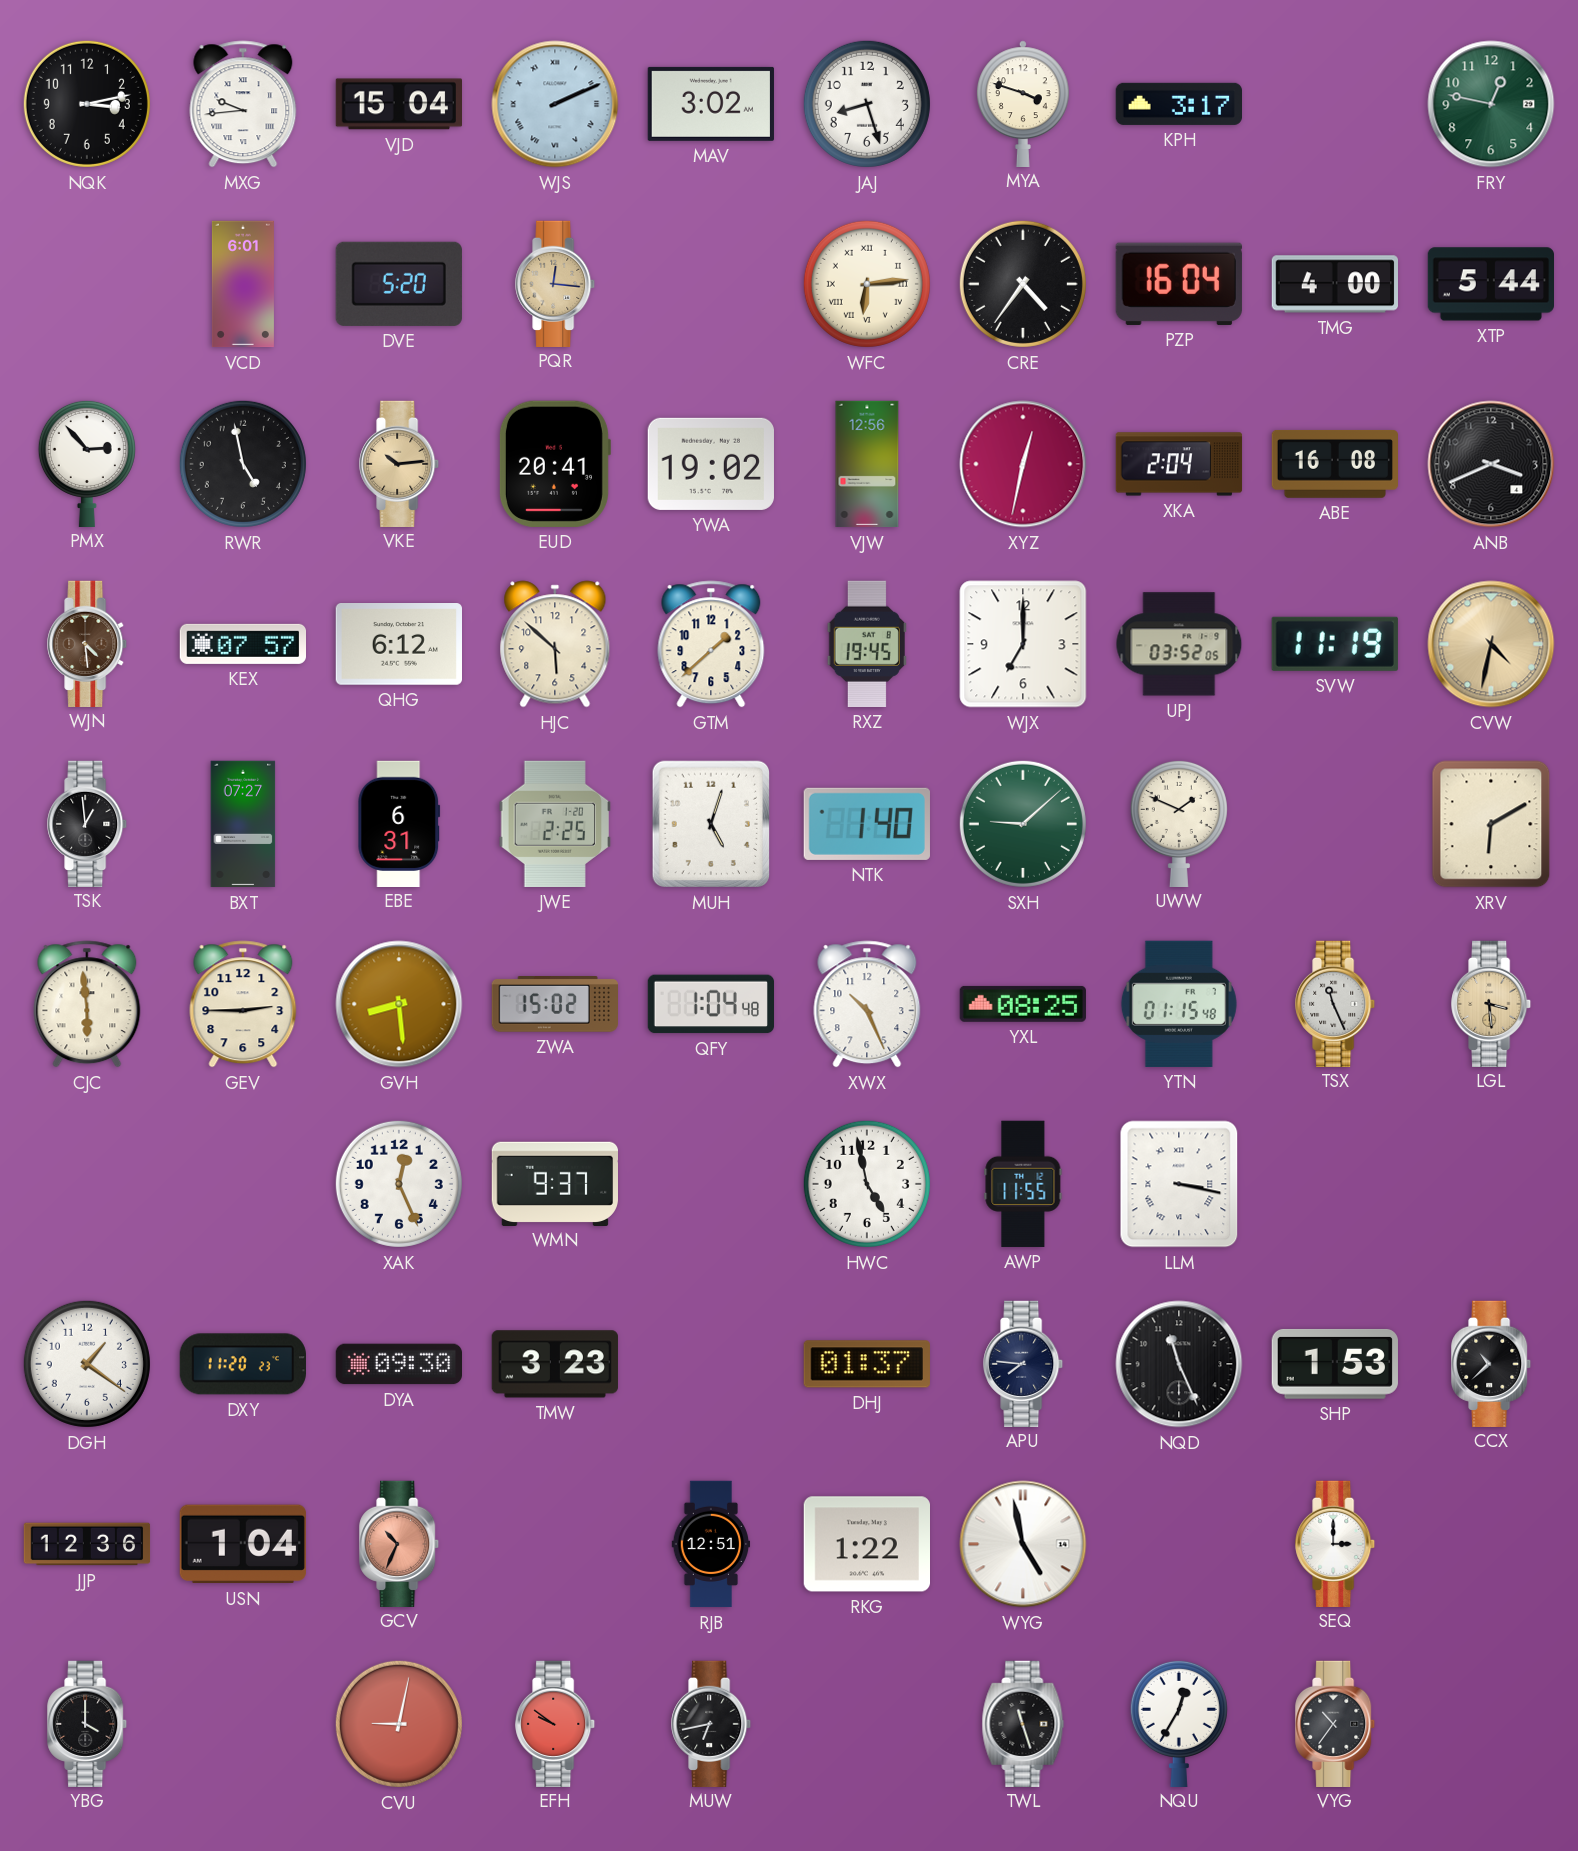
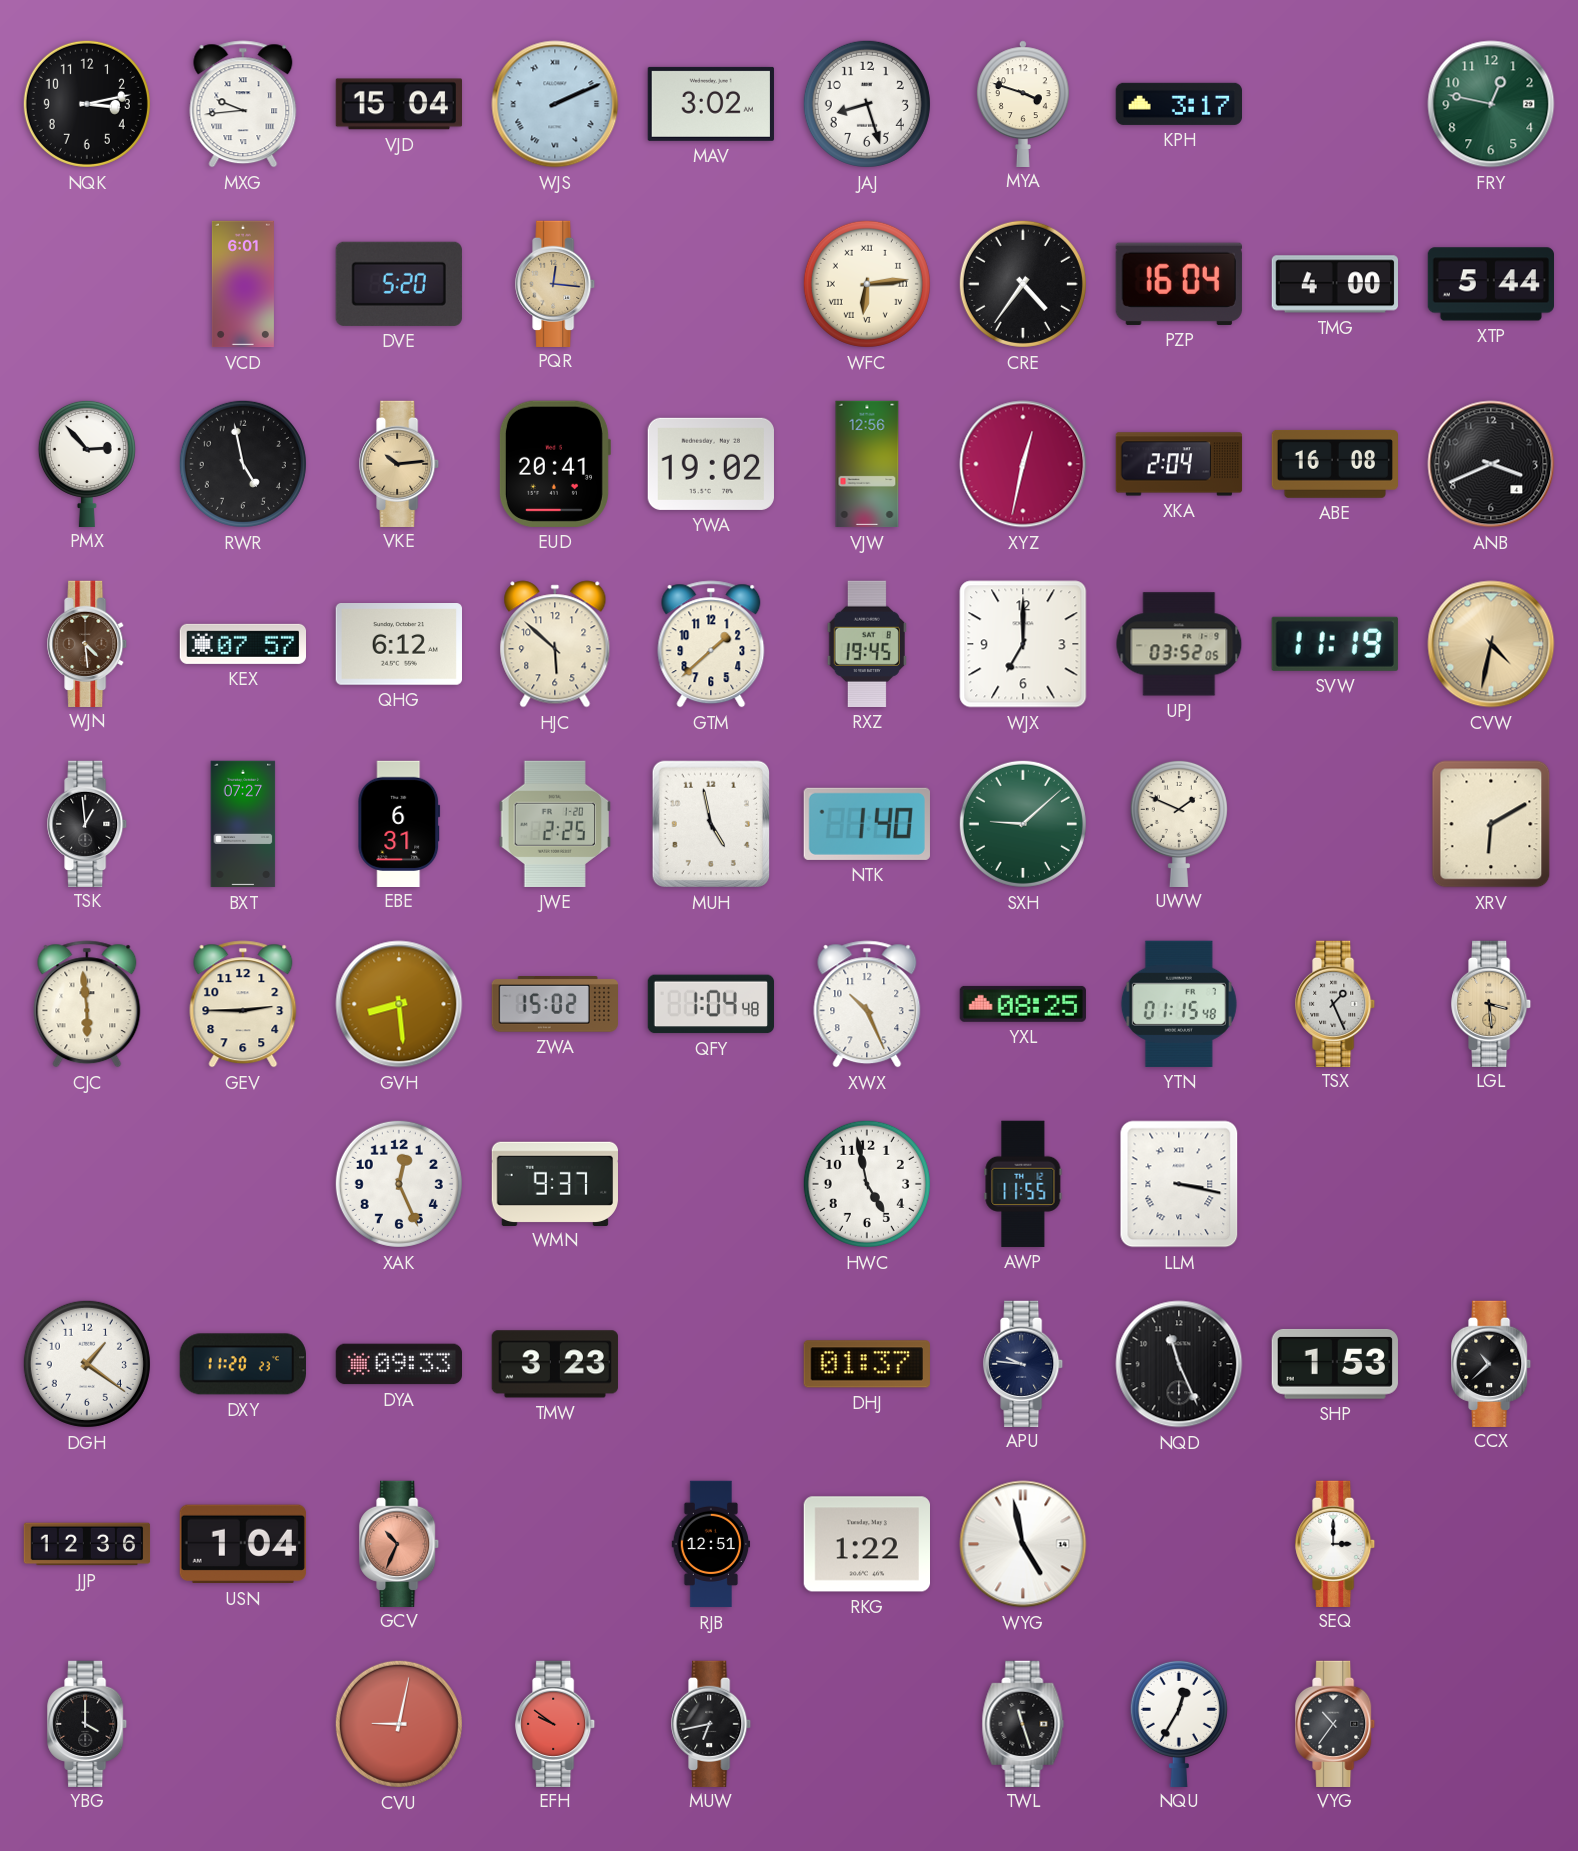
MUH: 5:03 -> 4:58 (710, 824)
TSX: 11:26 -> 1:26 (1336, 1003)
DYA: 09:30 -> 09:33 (398, 1364)
APU: 7:46 -> 9:46 (1024, 1363)
